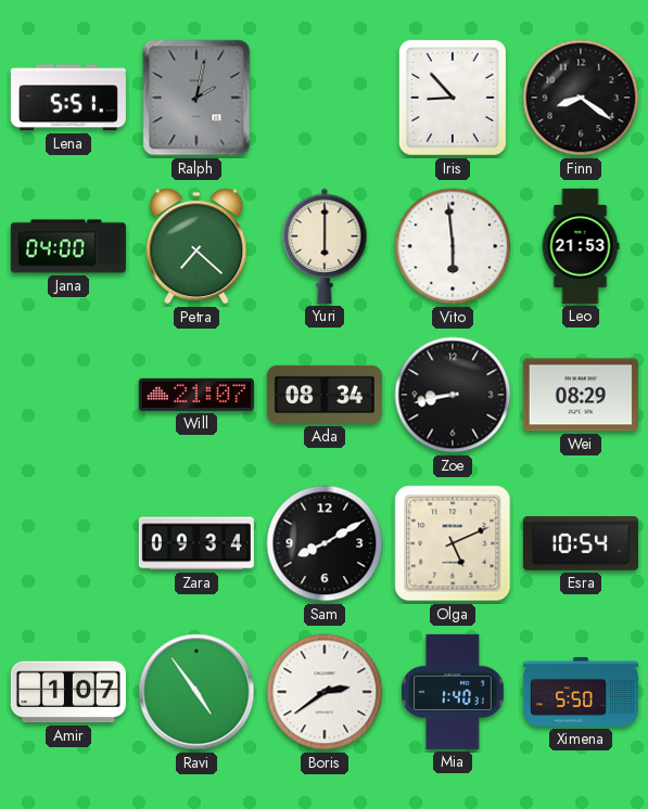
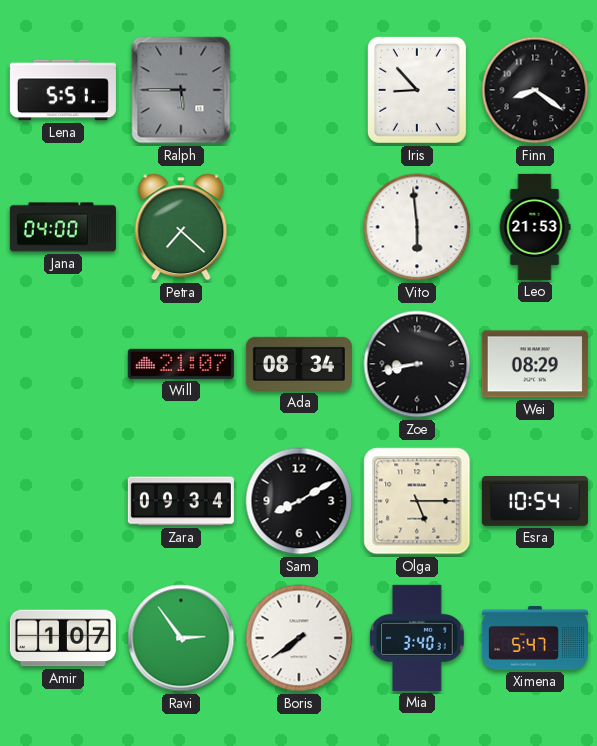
Ralph: 2:02 -> 5:45 (181, 90)
Yuri: 6:00 -> none (325, 246)
Olga: 5:11 -> 5:15 (417, 501)
Ravi: 4:54 -> 2:54 (181, 638)
Boris: 2:39 -> 7:39 (299, 638)
Mia: 1:40 -> 3:40 (418, 638)
Ximena: 5:50 -> 5:47 (535, 638)
